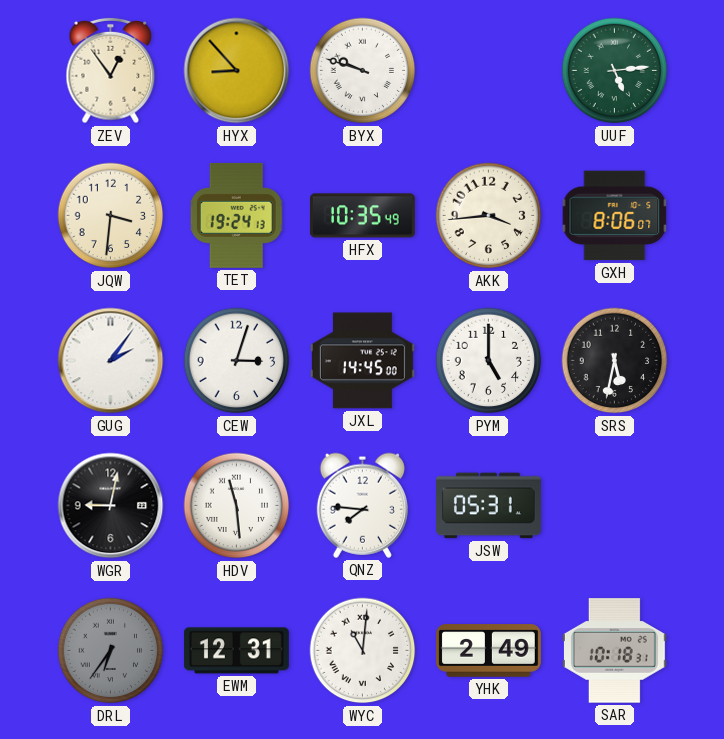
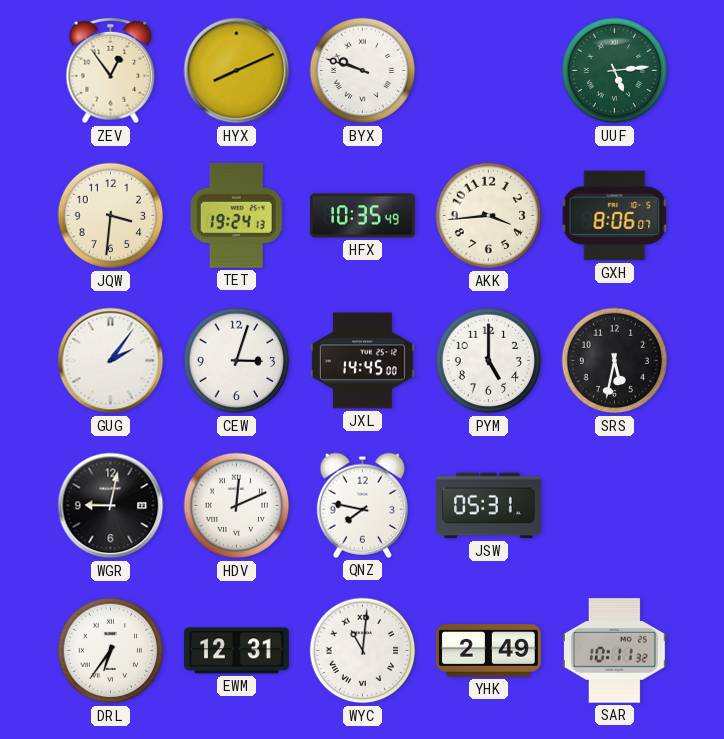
HYX: 8:53 -> 8:11 (237, 71)
HDV: 11:29 -> 12:11 (237, 506)
QNZ: 7:46 -> 7:47 (362, 505)
DRL dial: grey -> white (111, 651)
SAR: 10:18 -> 10:11 (614, 651)
